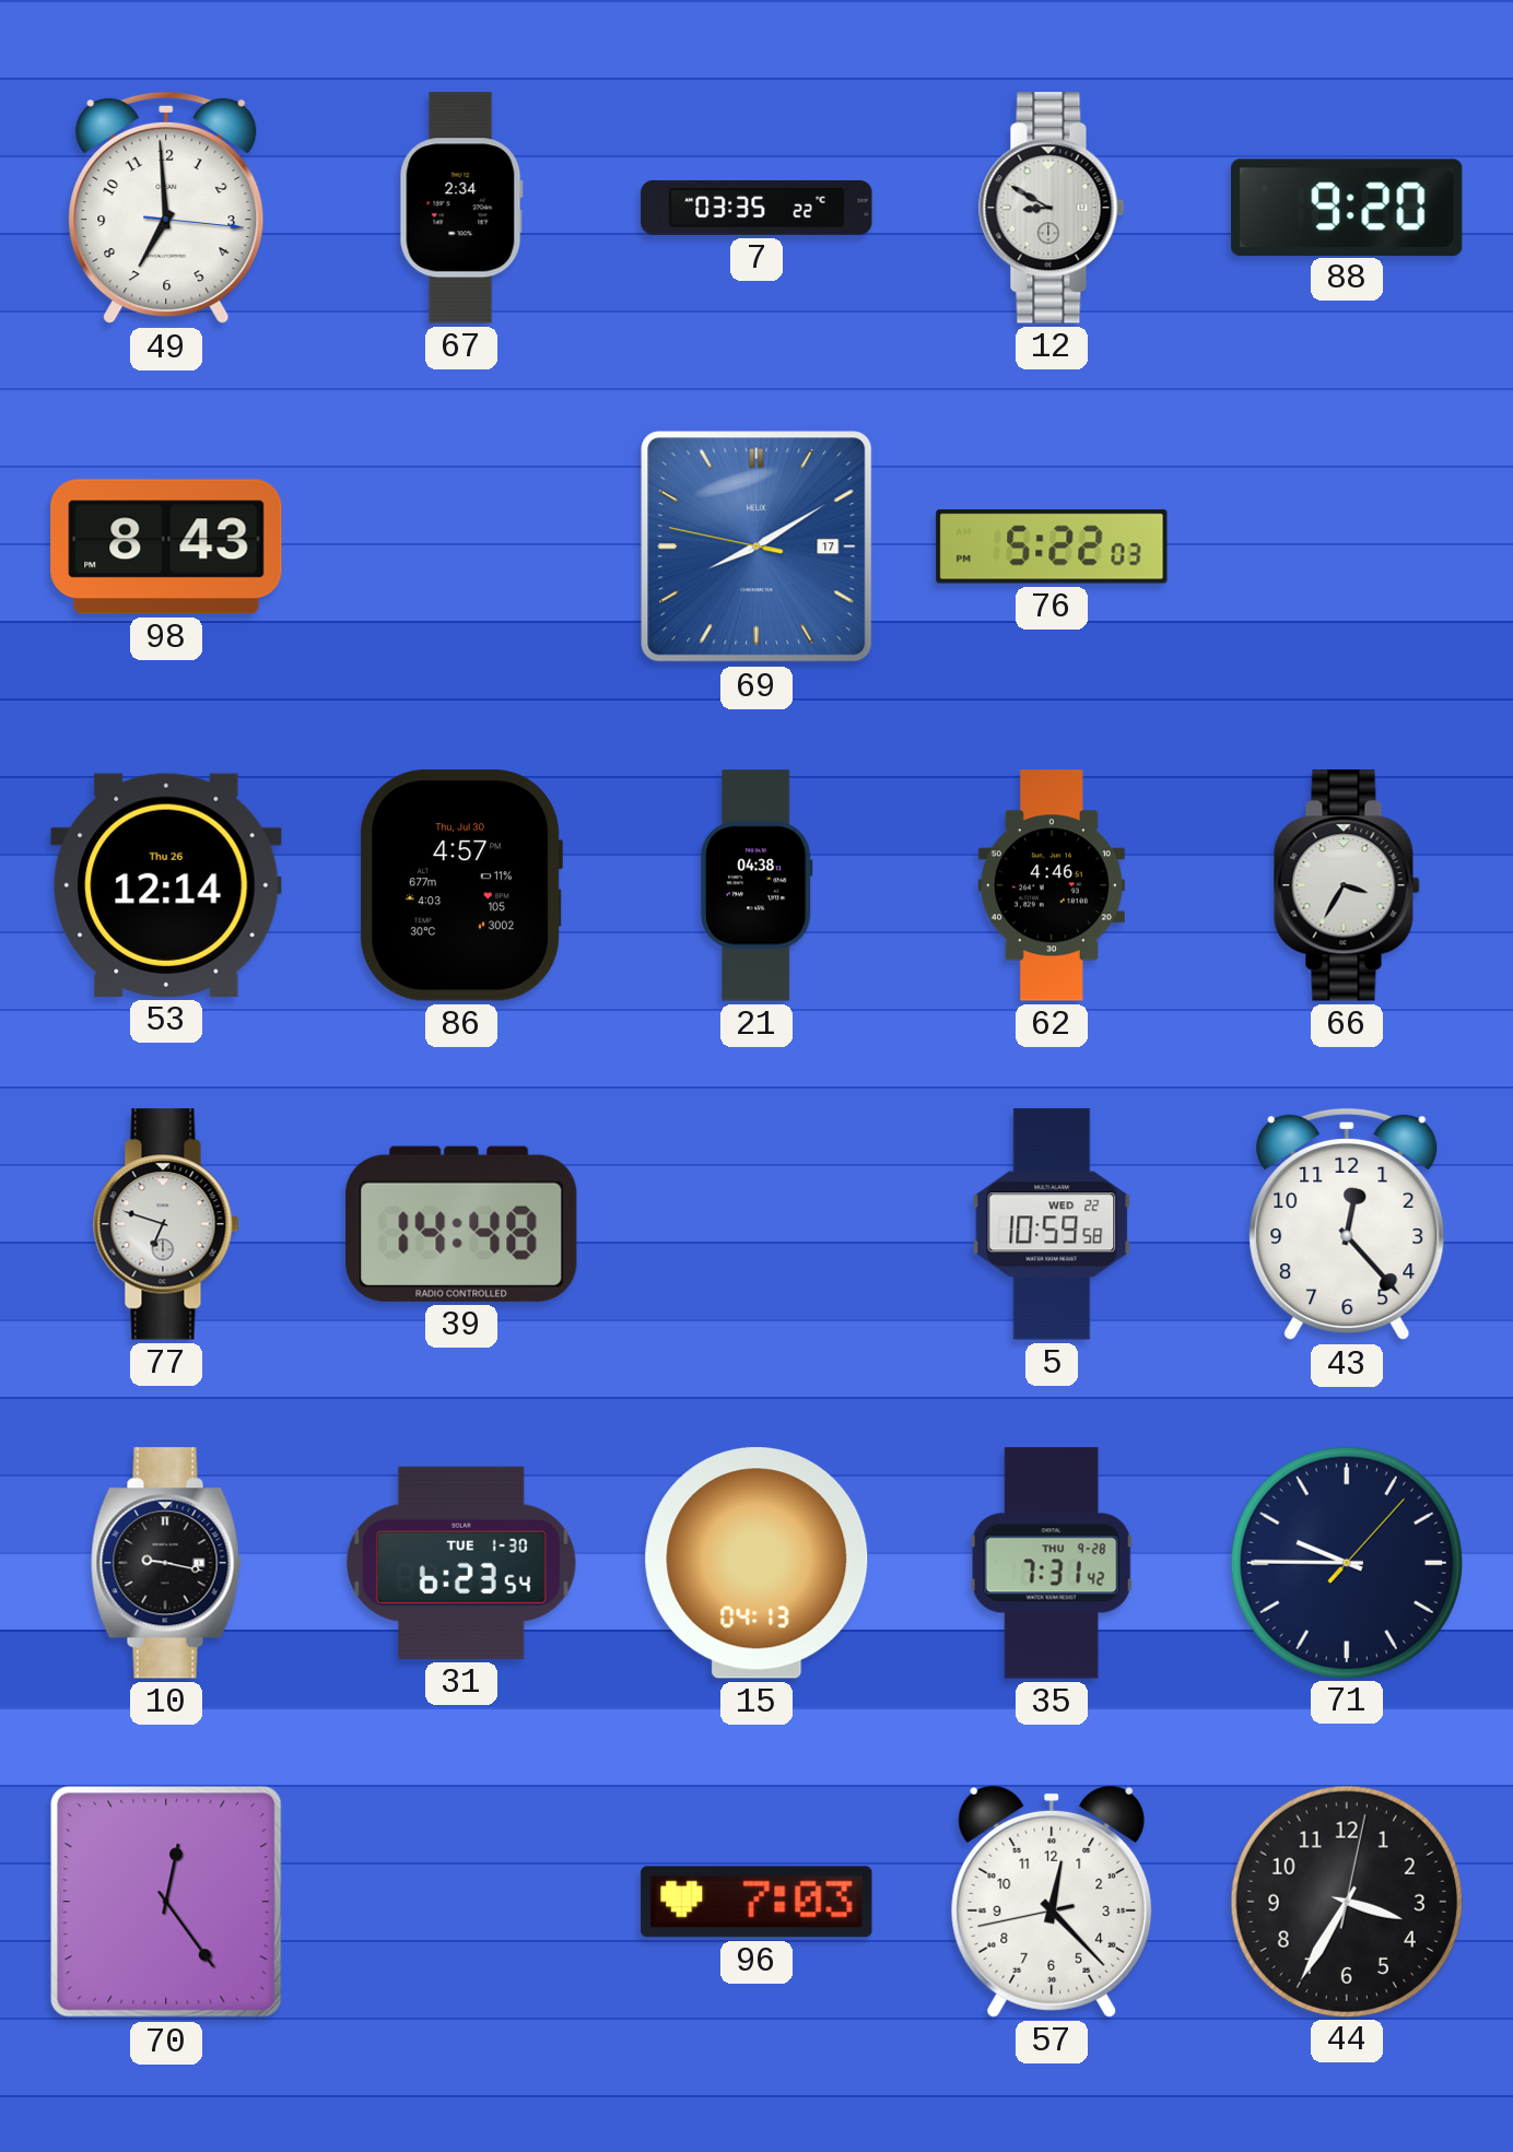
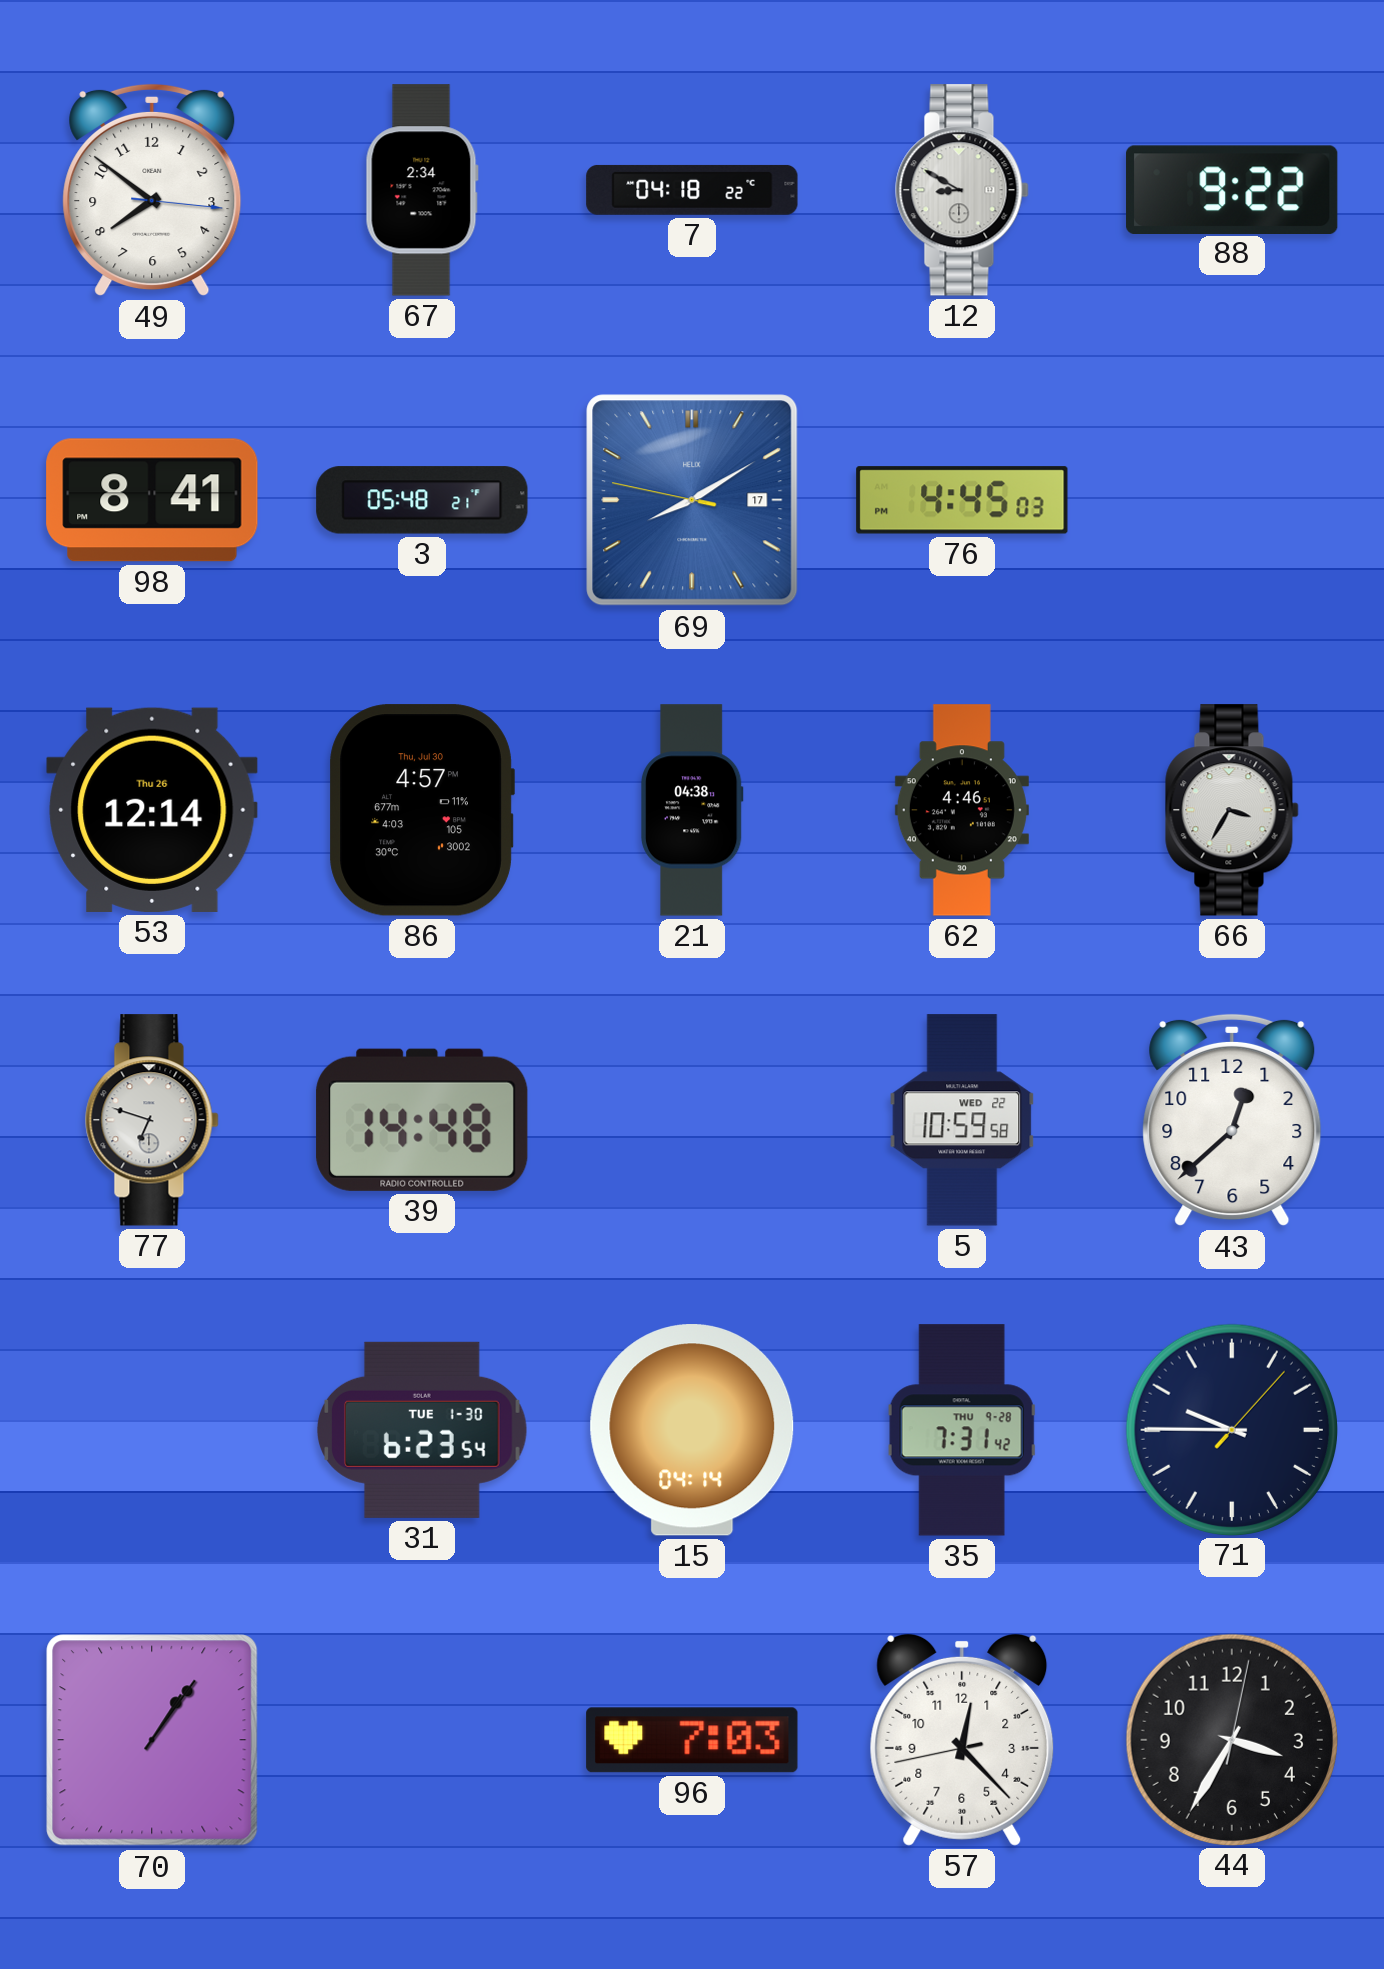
49: 6:59 -> 7:51 (152, 190)
7: 03:35 -> 04:18 (692, 190)
88: 9:20 -> 9:22 (1232, 189)
98: 8:43 -> 8:41 (152, 500)
3: none -> 05:48 (422, 500)
76: 5:22 -> 4:45 (962, 500)
43: 12:23 -> 12:38 (1232, 1120)
10: 9:17 -> none (166, 1563)
15: 04:13 -> 04:14 (692, 1430)
70: 12:24 -> 1:06 (152, 1740)
